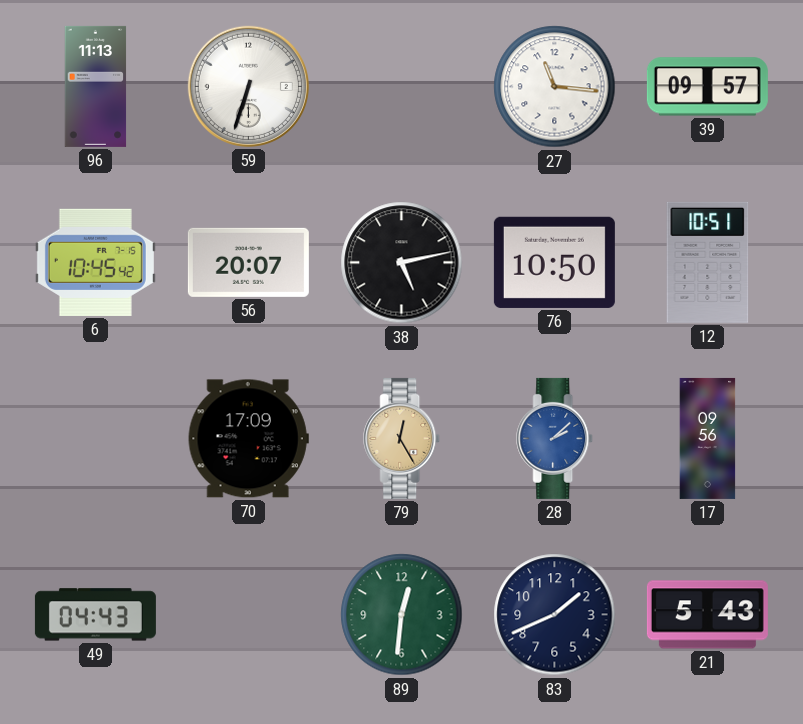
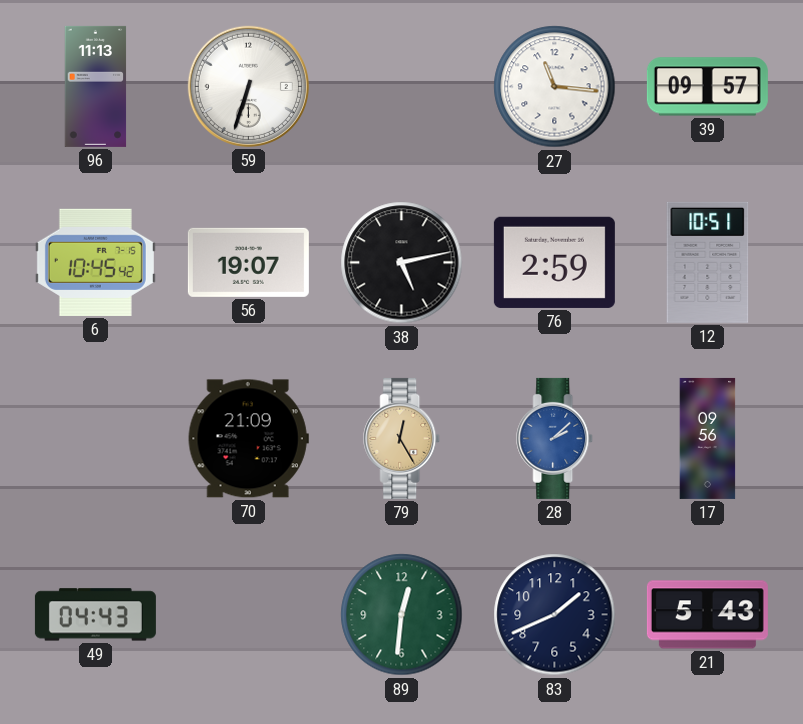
56: 20:07 -> 19:07 (248, 262)
76: 10:50 -> 2:59 (554, 262)
70: 17:09 -> 21:09 (248, 439)
